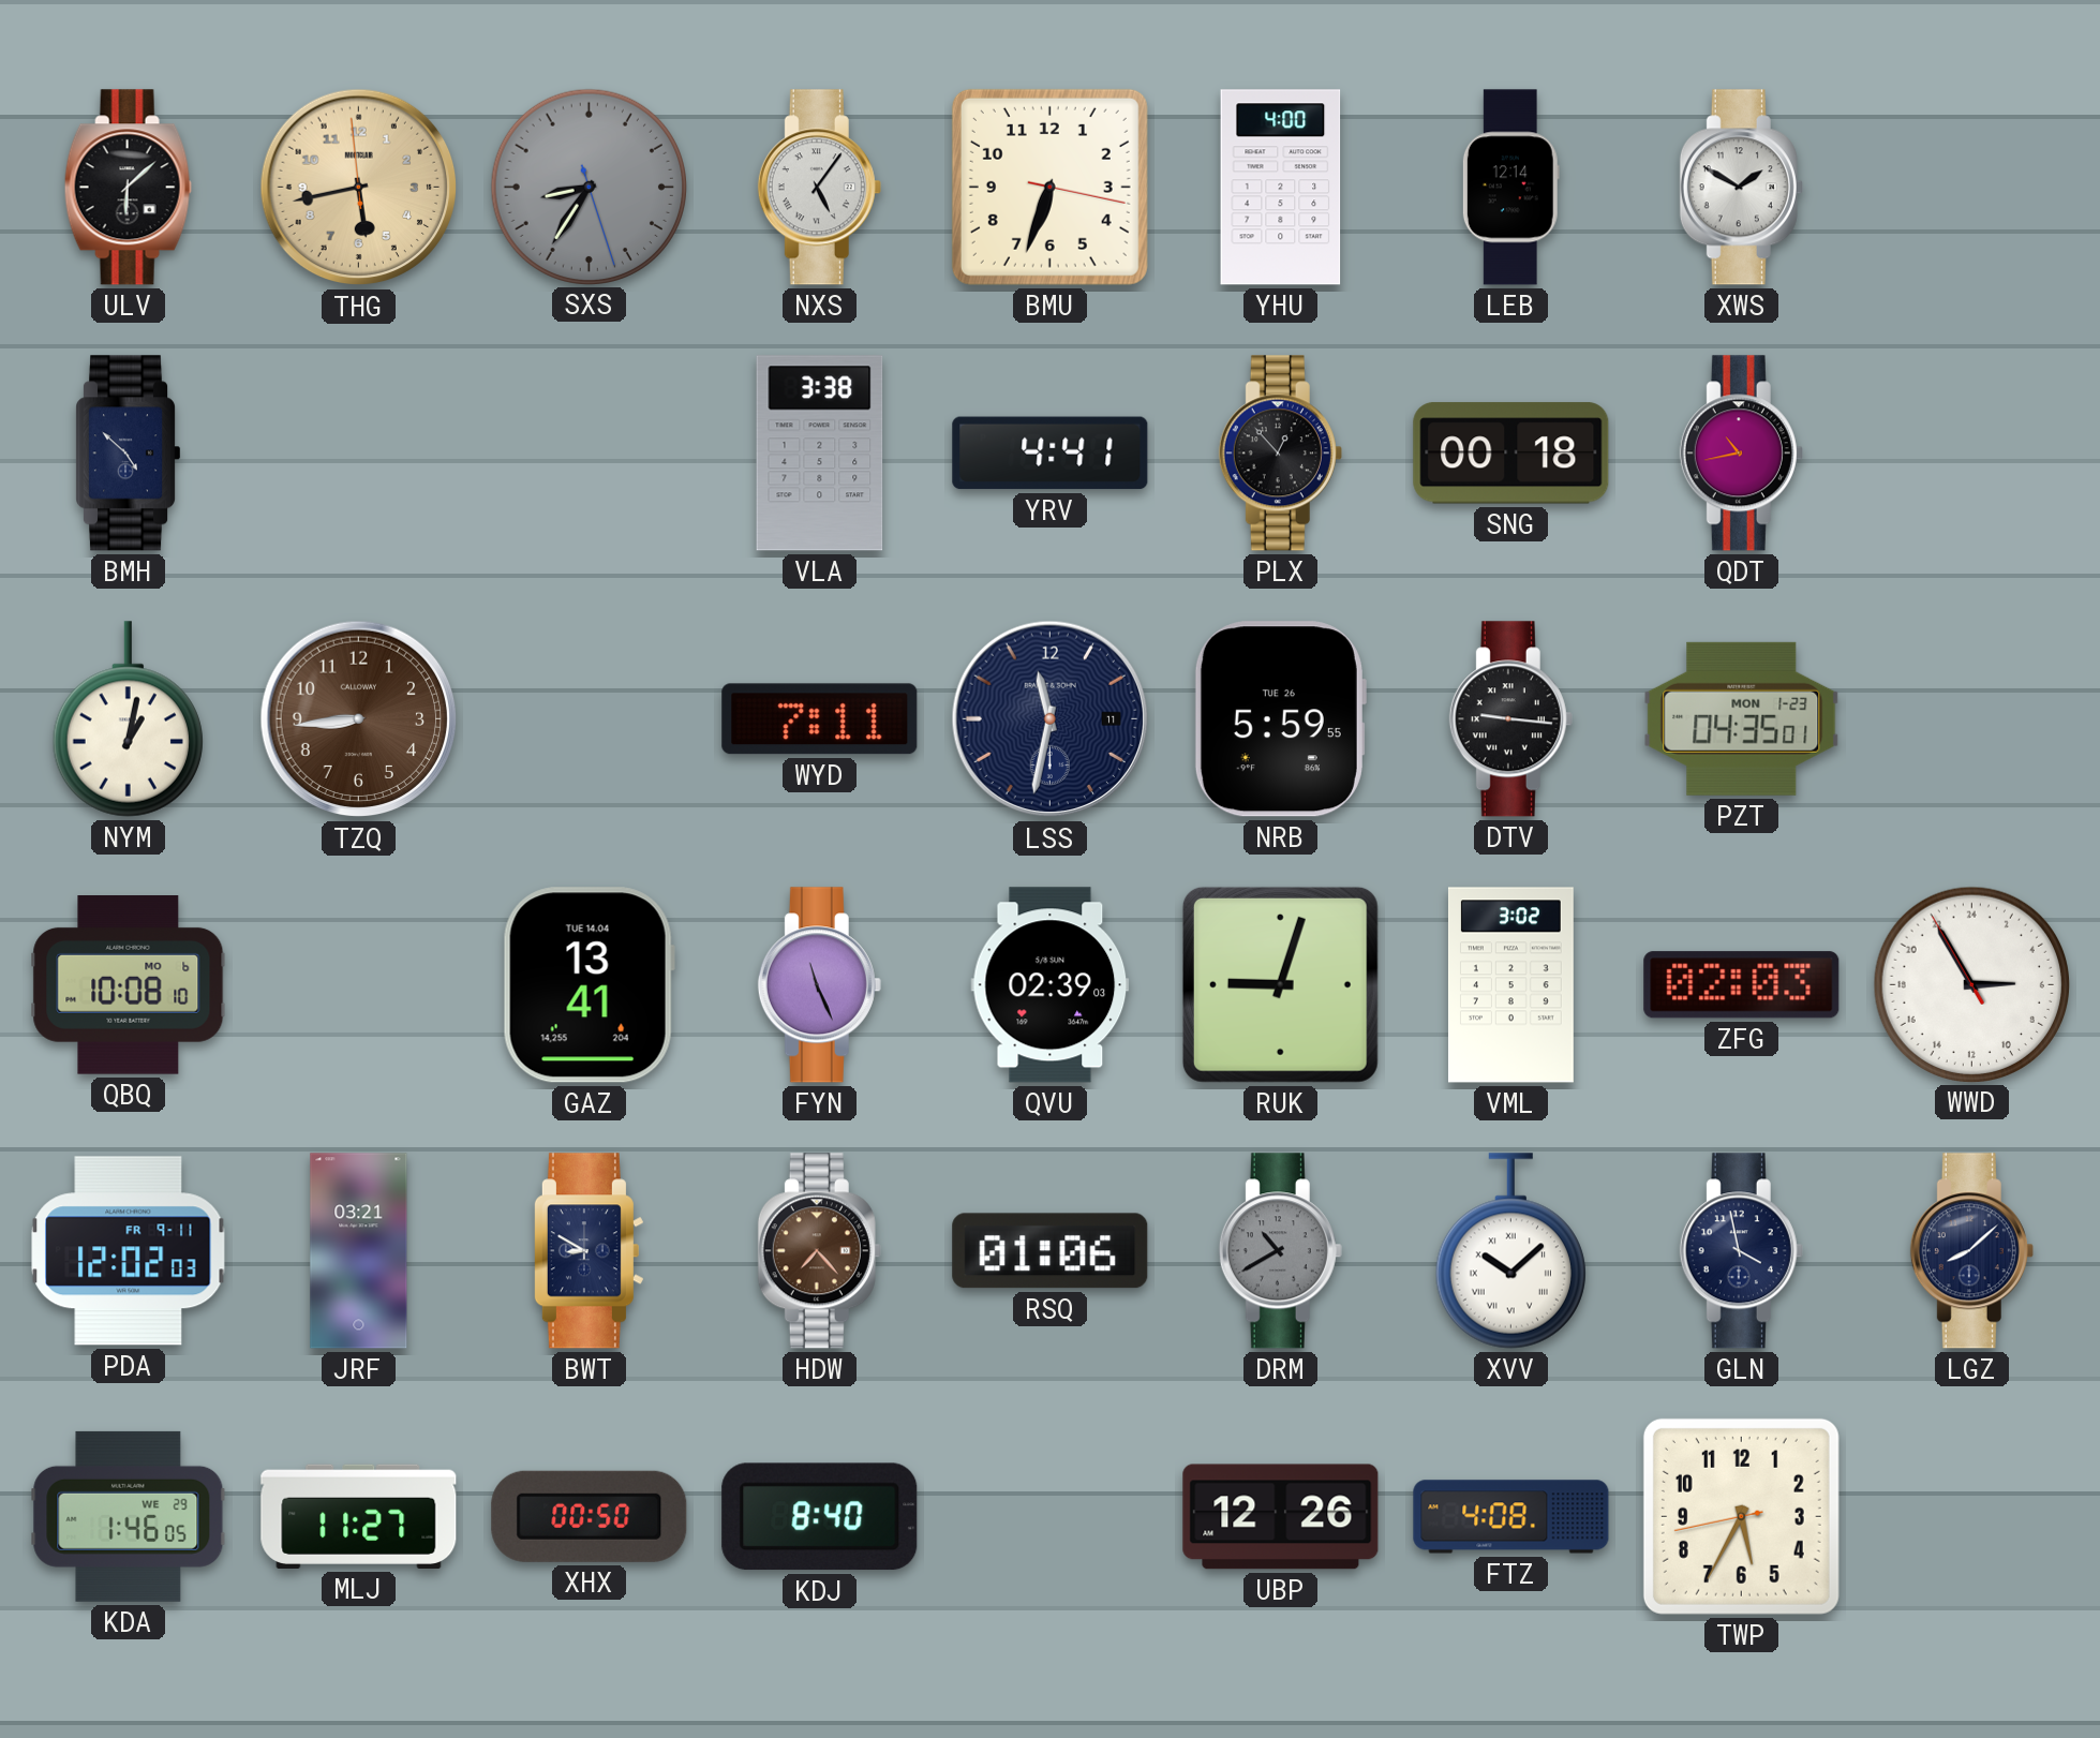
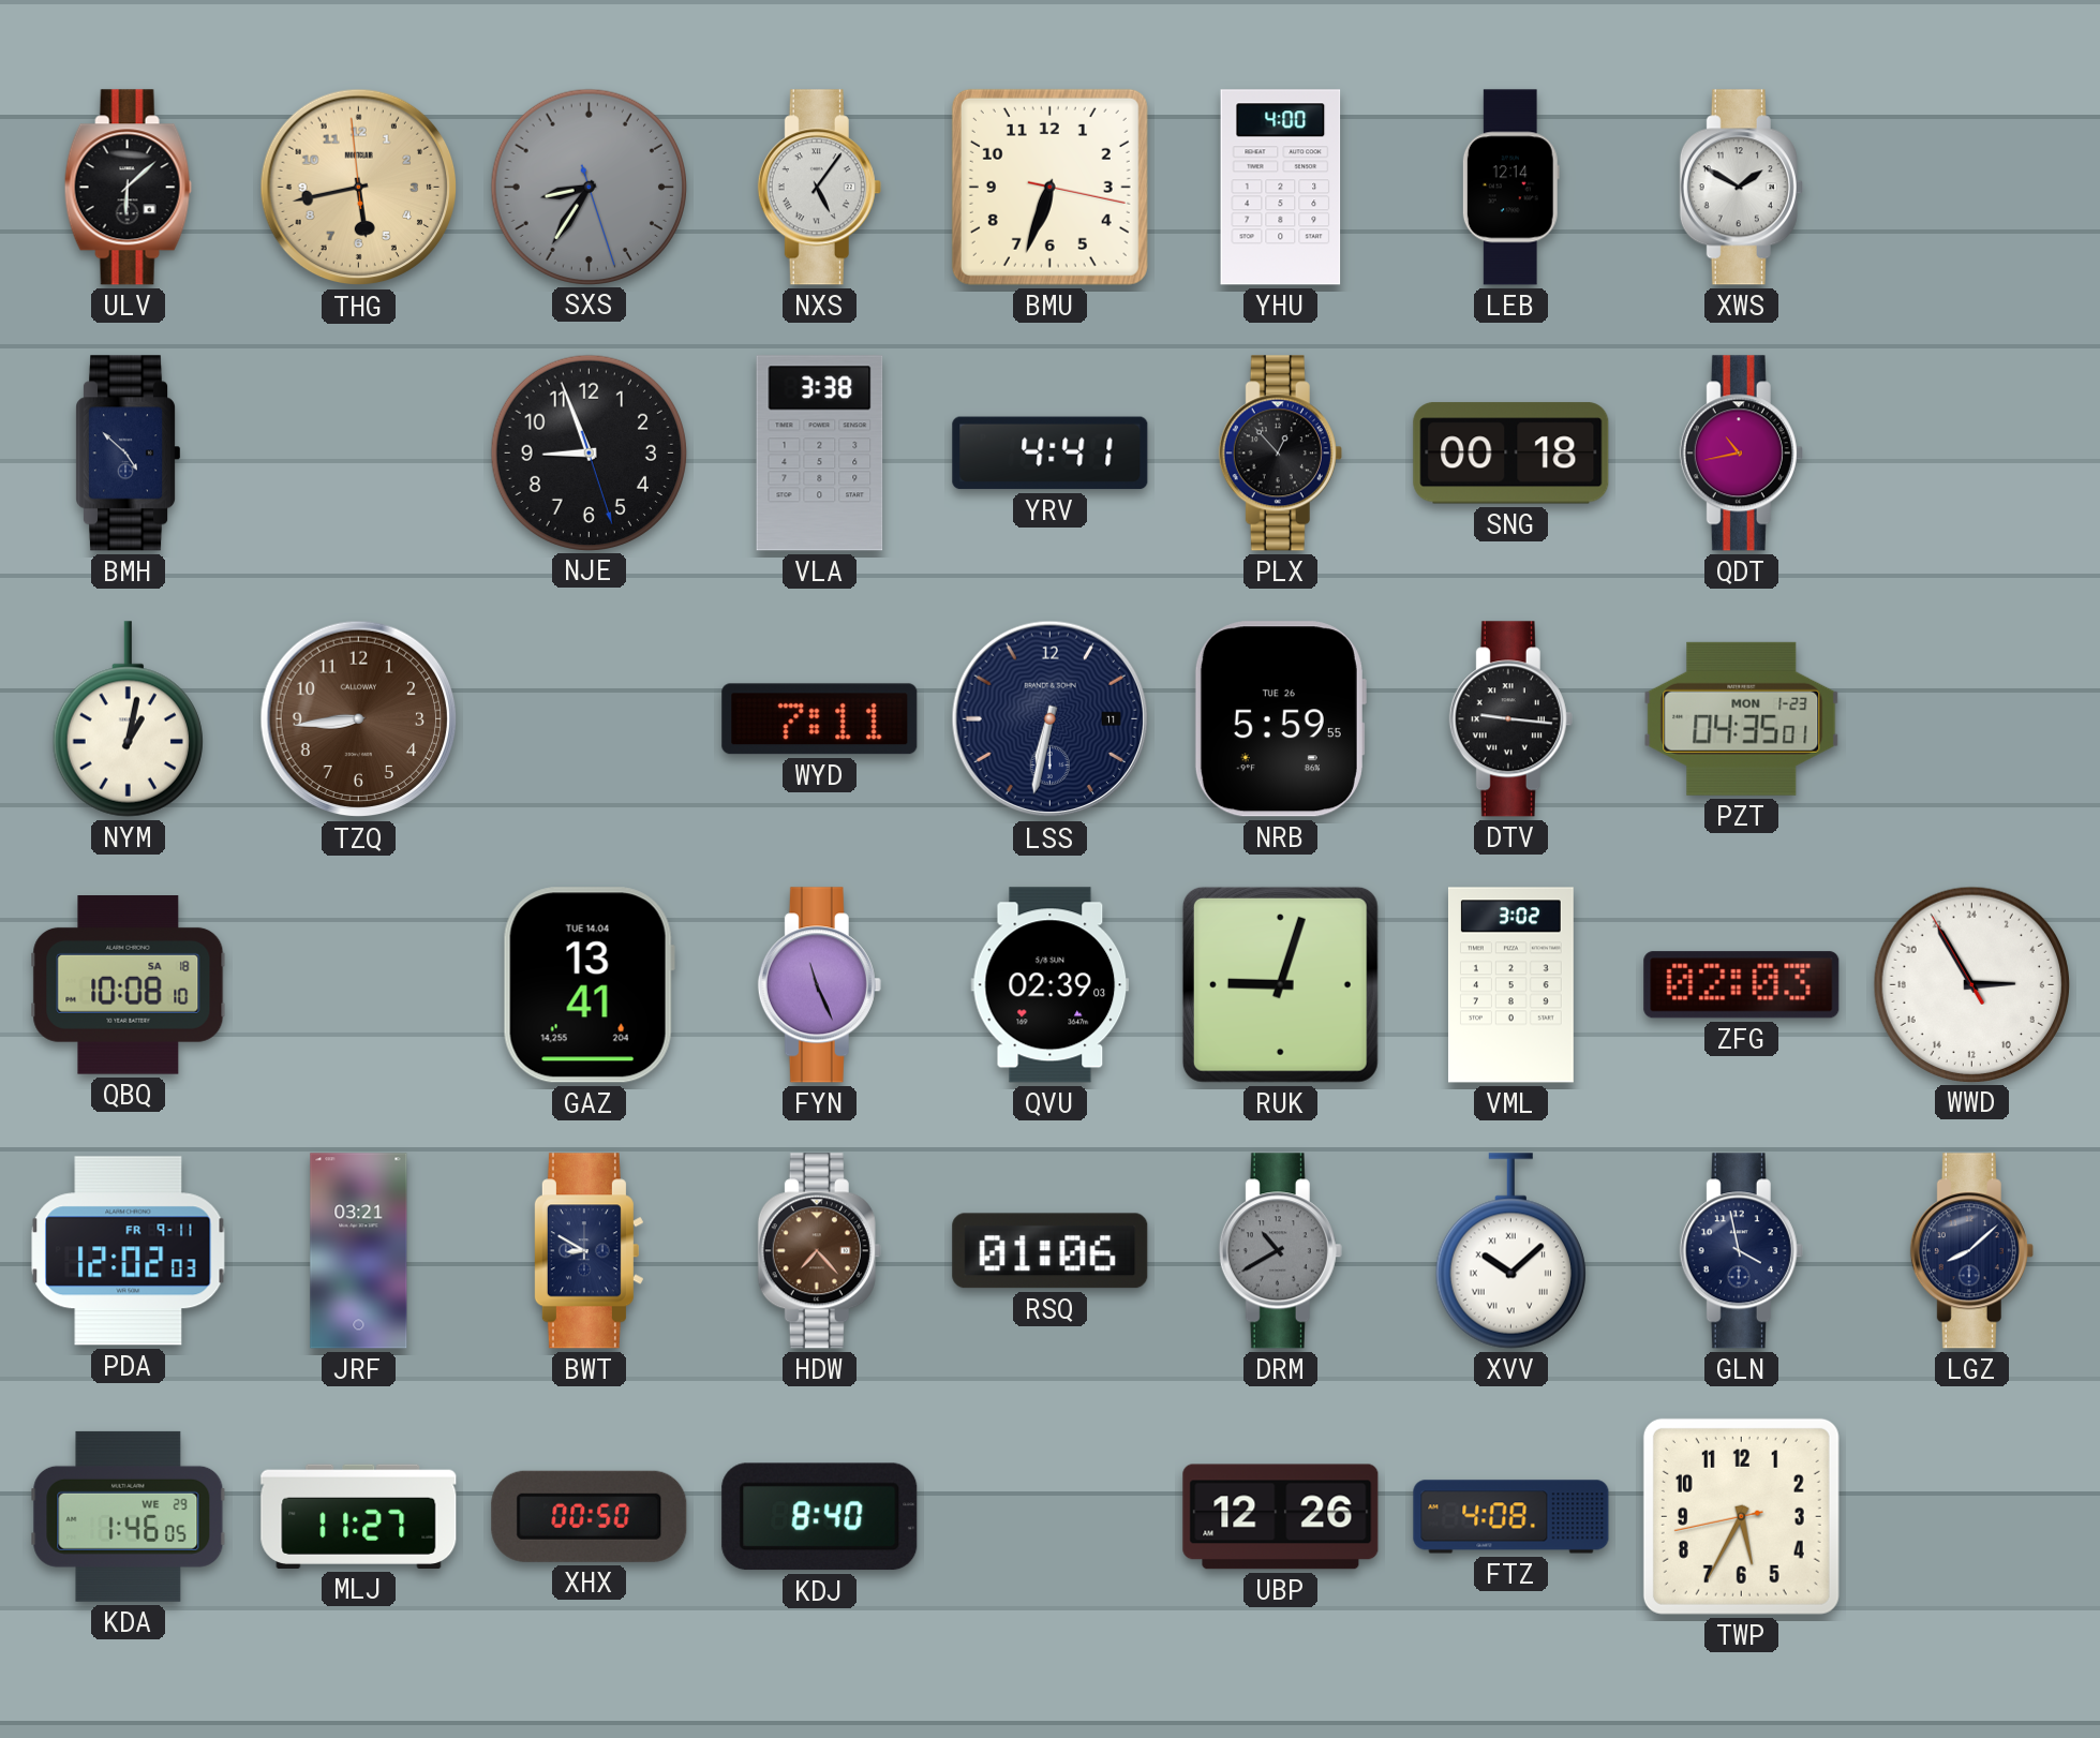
NJE: none -> 8:56 (589, 452)
LSS: 11:32 -> 6:32 (1051, 719)
QBQ date: MO 6 -> SA 18 (129, 985)
